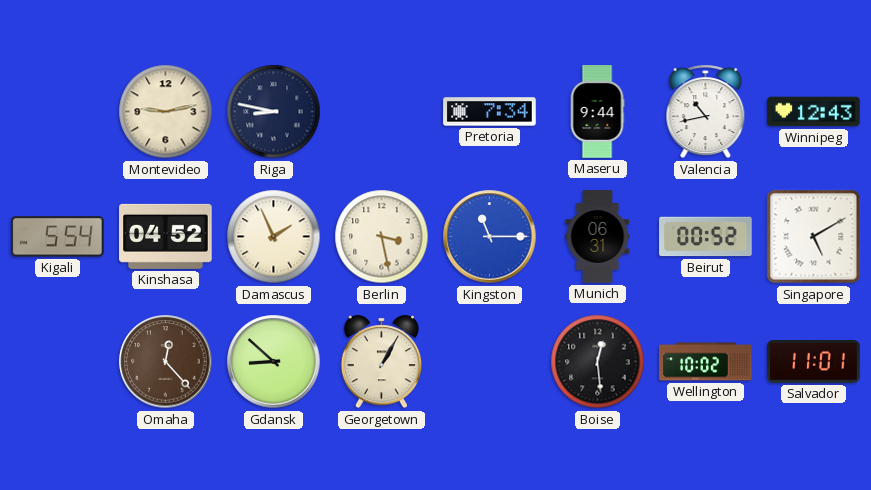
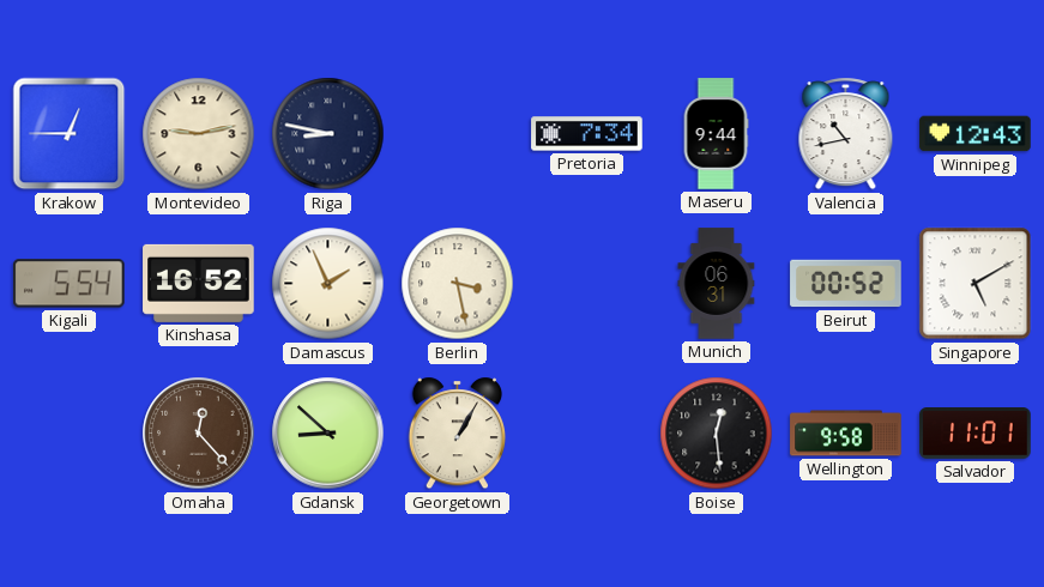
Krakow: none -> 12:45 (70, 134)
Kinshasa: 04:52 -> 16:52 (199, 283)
Kingston: 11:15 -> none (490, 237)
Wellington: 10:02 -> 9:58 (846, 434)
